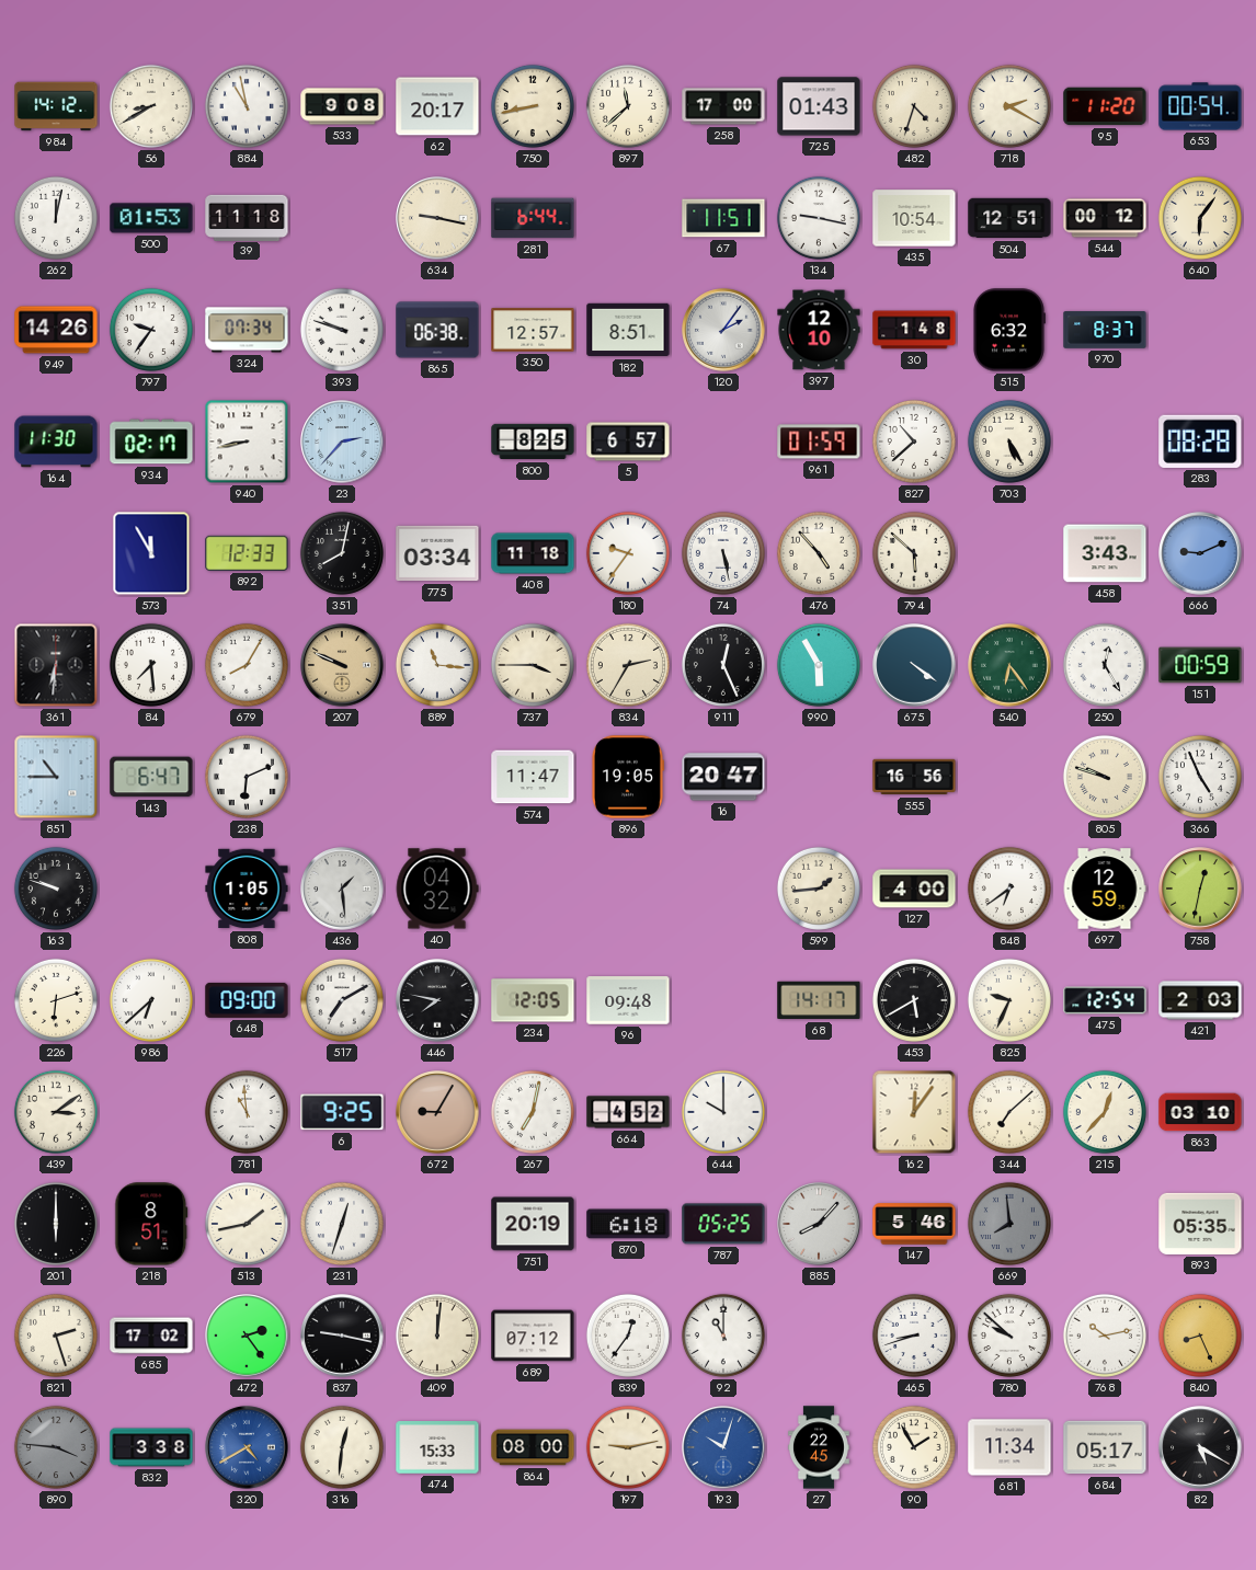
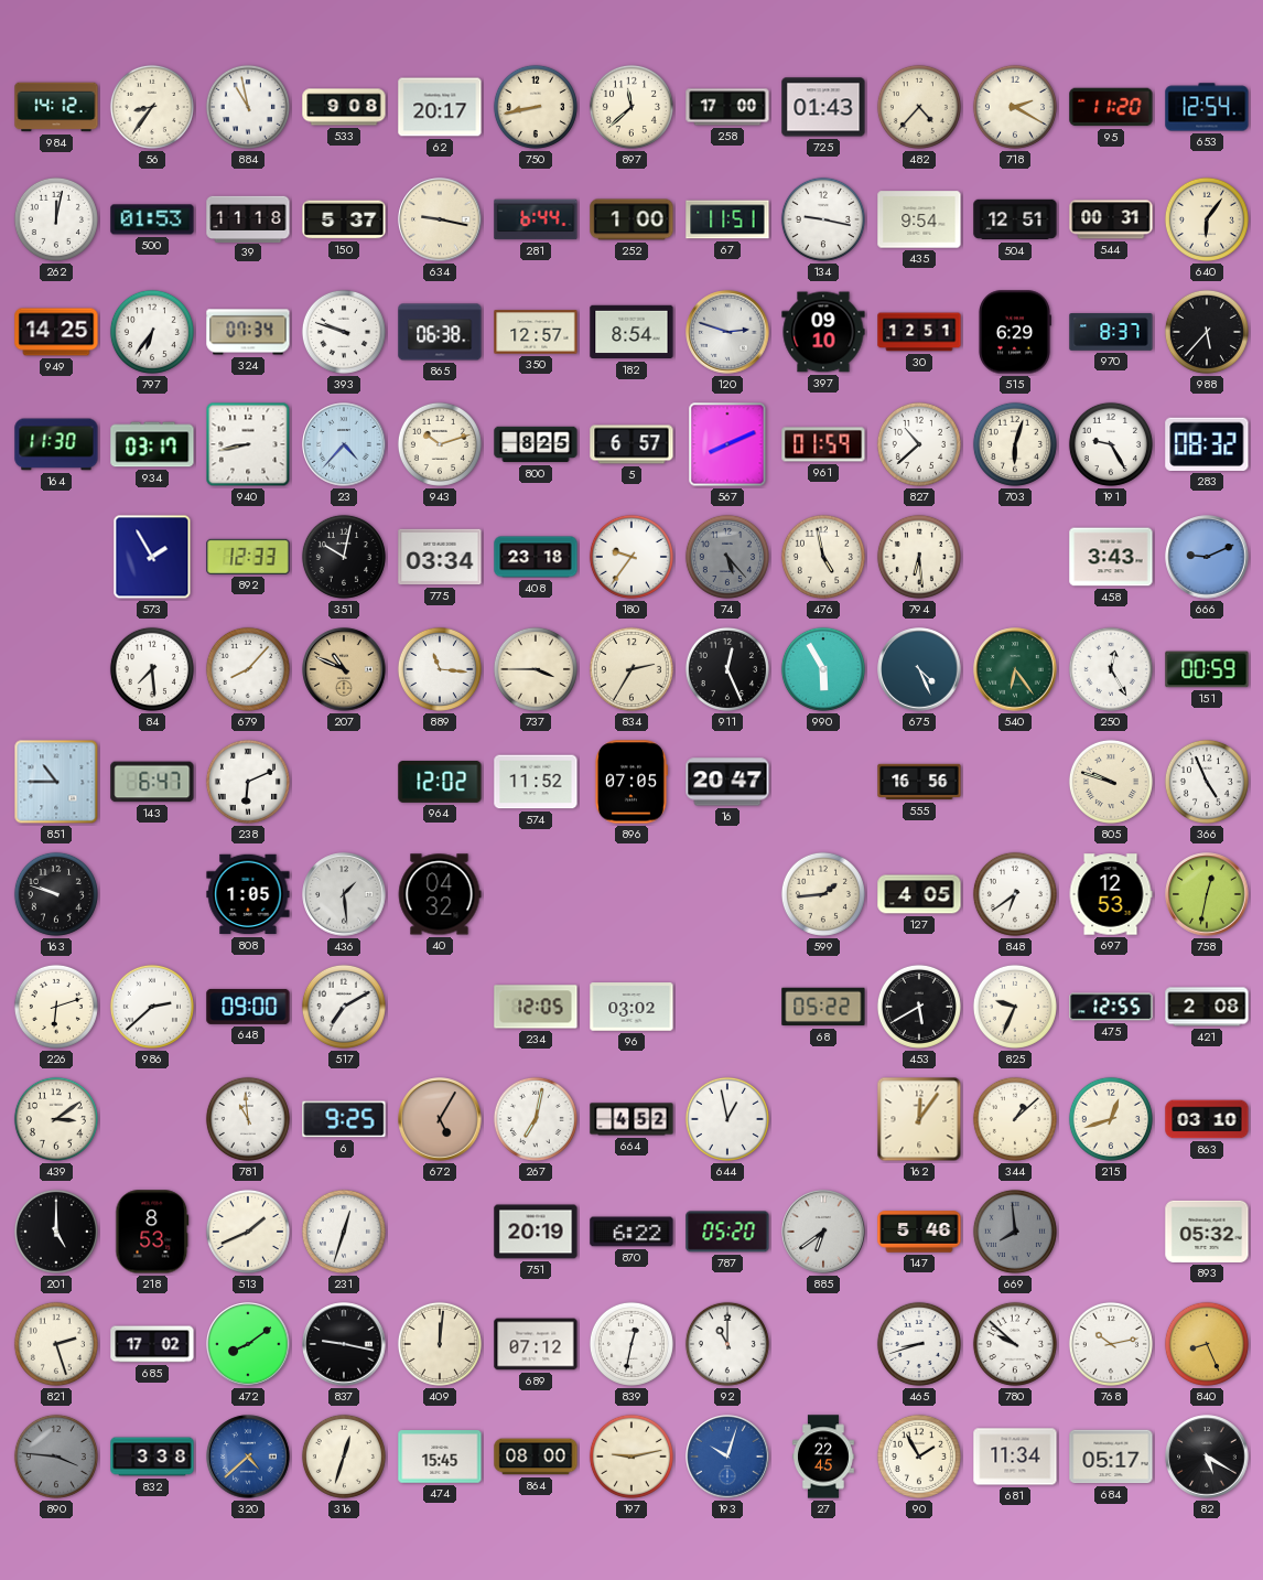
56: 8:40 -> 8:36 (152, 107)
482: 4:33 -> 4:37 (919, 107)
653: 00:54 -> 12:54 (1207, 107)
150: none -> 5:37 (344, 219)
252: none -> 1:00 (631, 219)
435: 10:54 -> 9:54 (919, 219)
544: 00:12 -> 00:31 (1111, 219)
949: 14:26 -> 14:25 (56, 332)
797: 9:36 -> 6:36 (152, 332)
182: 8:51 -> 8:54 (631, 332)
120: 2:06 -> 2:48 (727, 332)
397: 12:10 -> 09:10 (823, 332)
30: 1:48 -> 12:51 (919, 332)
515: 6:32 -> 6:29 (1014, 332)
988: none -> 5:37 (1207, 332)
934: 02:17 -> 03:17 (152, 444)
23: 2:37 -> 4:37 (344, 444)
943: none -> 10:12 (440, 444)
567: none -> 8:11 (727, 444)
703: 5:25 -> 6:03 (1015, 444)
191: none -> 9:25 (1111, 444)
283: 08:28 -> 08:32 (1207, 444)
573: 11:55 -> 1:55 (152, 557)
351: 8:02 -> 10:02 (344, 557)
408: 11:18 -> 23:18 (536, 557)
74: 5:28 -> 5:23 (727, 557)
74 dial: white -> grey (727, 557)
476: 4:53 -> 4:58 (823, 557)
794: 5:52 -> 6:29 (919, 557)
361: 6:31 -> none (56, 665)
679: 8:05 -> 8:07 (248, 669)
207: 9:49 -> 10:49 (344, 669)
675: 4:21 -> 4:26 (919, 669)
964: none -> 12:02 (440, 782)
574: 11:47 -> 11:52 (536, 782)
896: 19:05 -> 07:05 (630, 782)
127: 4:00 -> 4:05 (919, 894)
697: 12:59 -> 12:53 (1111, 894)
986: 6:38 -> 2:38 (152, 1007)
446: 7:47 -> none (437, 1000)
96: 09:48 -> 03:02 (631, 1007)
68: 14:17 -> 05:22 (823, 1007)
475: 12:54 -> 12:55 (1111, 1007)
421: 2:03 -> 2:08 (1207, 1007)
672: 9:05 -> 5:05 (440, 1119)
644: 10:00 -> 12:58 (727, 1119)
344: 7:08 -> 1:08 (1015, 1119)
215: 12:37 -> 12:42 (1111, 1119)
201: 6:00 -> 5:00 (56, 1232)
218: 8:51 -> 8:53 (152, 1232)
513: 1:43 -> 1:41 (248, 1232)
870: 6:18 -> 6:22 (631, 1232)
787: 05:25 -> 05:20 (727, 1232)
885: 8:07 -> 6:39 (823, 1232)
893: 05:35 -> 05:32 (1207, 1232)
472: 2:24 -> 8:09 (248, 1344)
839: 12:36 -> 12:32 (631, 1344)
320: 4:40 -> 4:38 (248, 1457)
316: 12:31 -> 12:33 (344, 1457)
474: 15:33 -> 15:45 (440, 1457)
